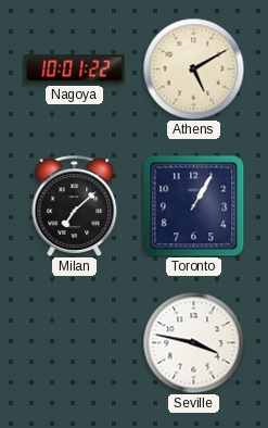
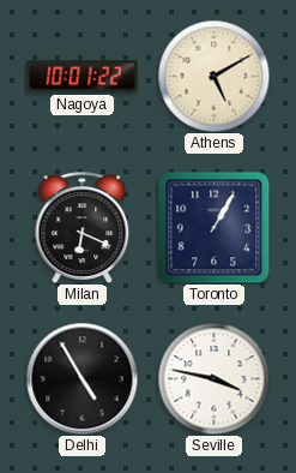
Milan: 7:08 -> 6:19 (83, 227)
Delhi: none -> 4:55 (81, 378)
